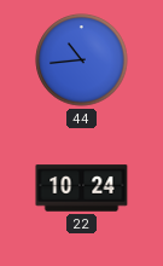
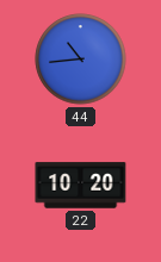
22: 10:24 -> 10:20 (81, 186)
